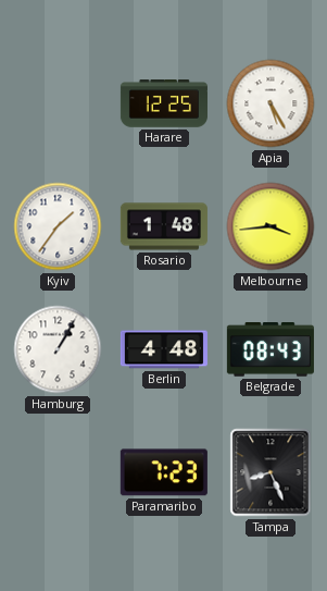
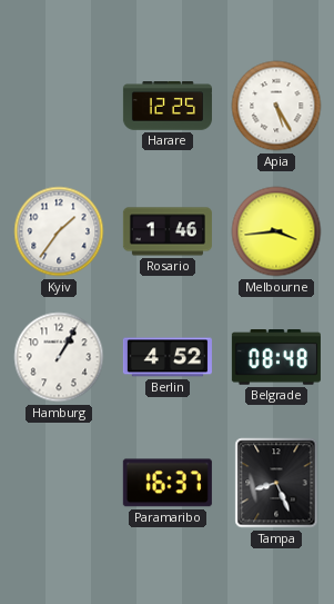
Rosario: 1:48 -> 1:46 (168, 231)
Berlin: 4:48 -> 4:52 (168, 357)
Belgrade: 08:43 -> 08:48 (276, 357)
Paramaribo: 7:23 -> 16:37 (168, 483)
